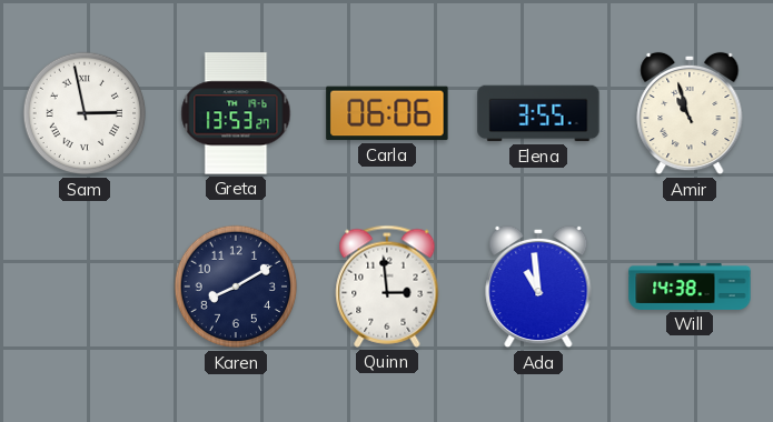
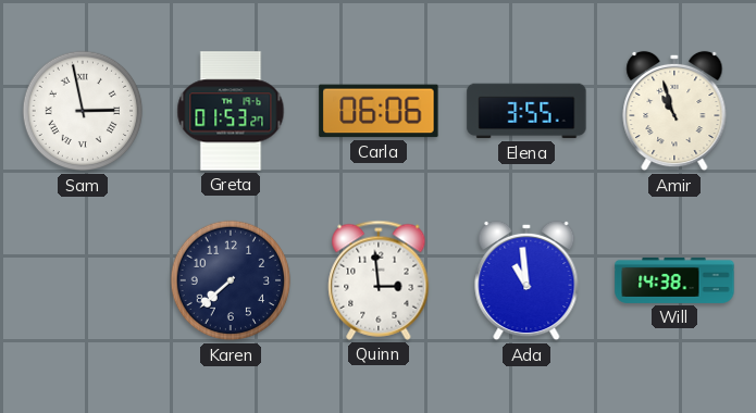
Greta: 13:53 -> 01:53 (231, 111)
Karen: 8:10 -> 7:38 (231, 280)
